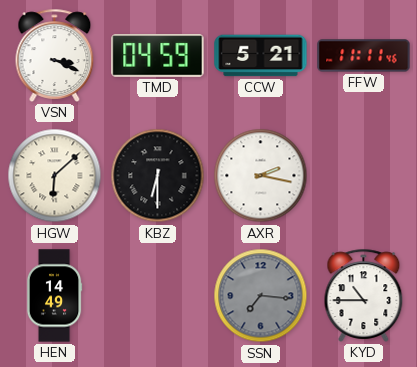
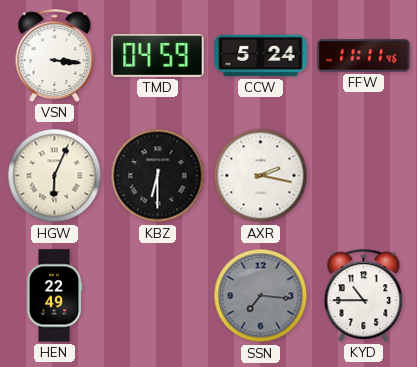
VSN: 3:19 -> 3:16 (55, 55)
CCW: 5:21 -> 5:24 (261, 56)
HGW: 6:08 -> 6:04 (55, 176)
HEN: 14:49 -> 22:49 (54, 296)
